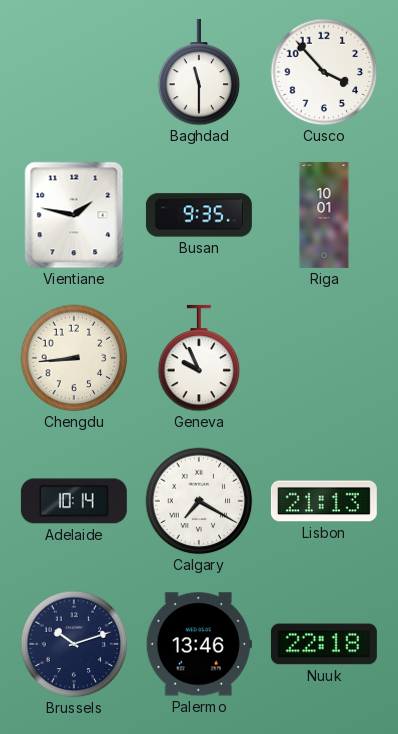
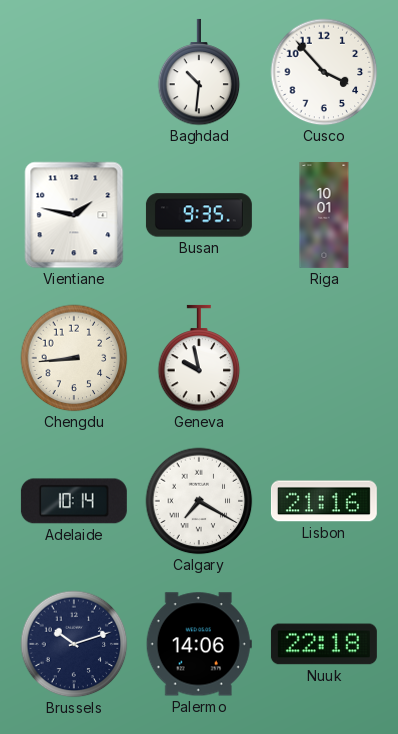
Baghdad: 11:30 -> 10:31 (199, 72)
Geneva: 9:56 -> 9:58 (199, 358)
Lisbon: 21:13 -> 21:16 (324, 501)
Palermo: 13:46 -> 14:06 (199, 644)
